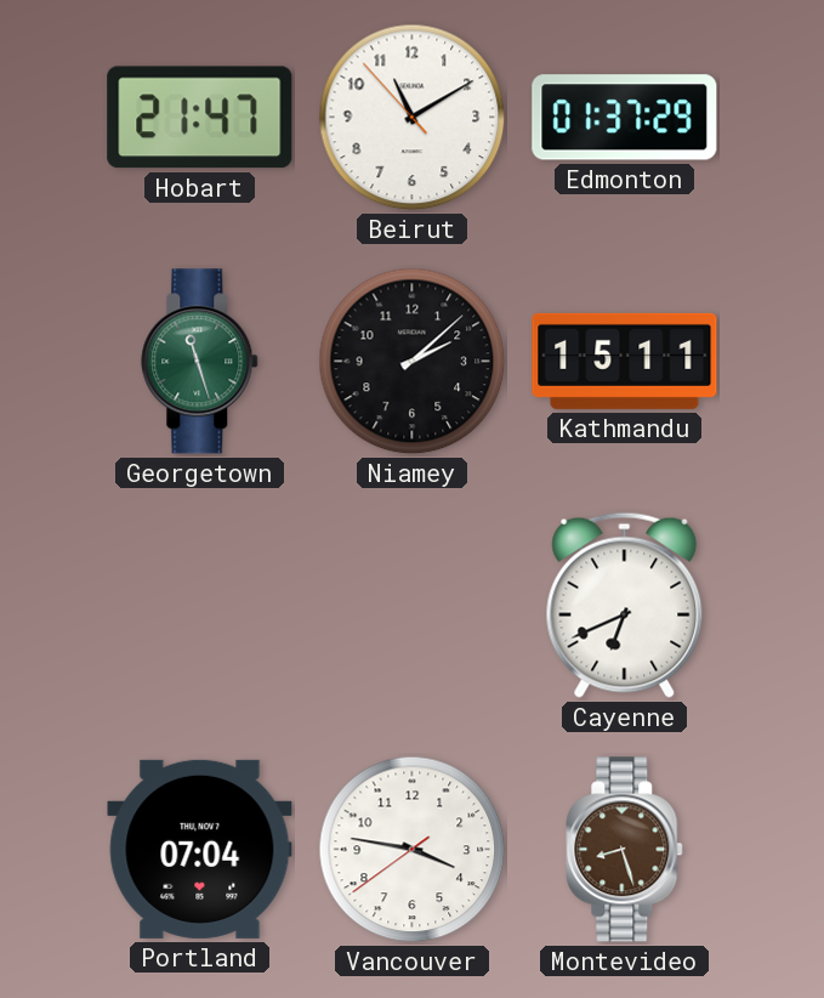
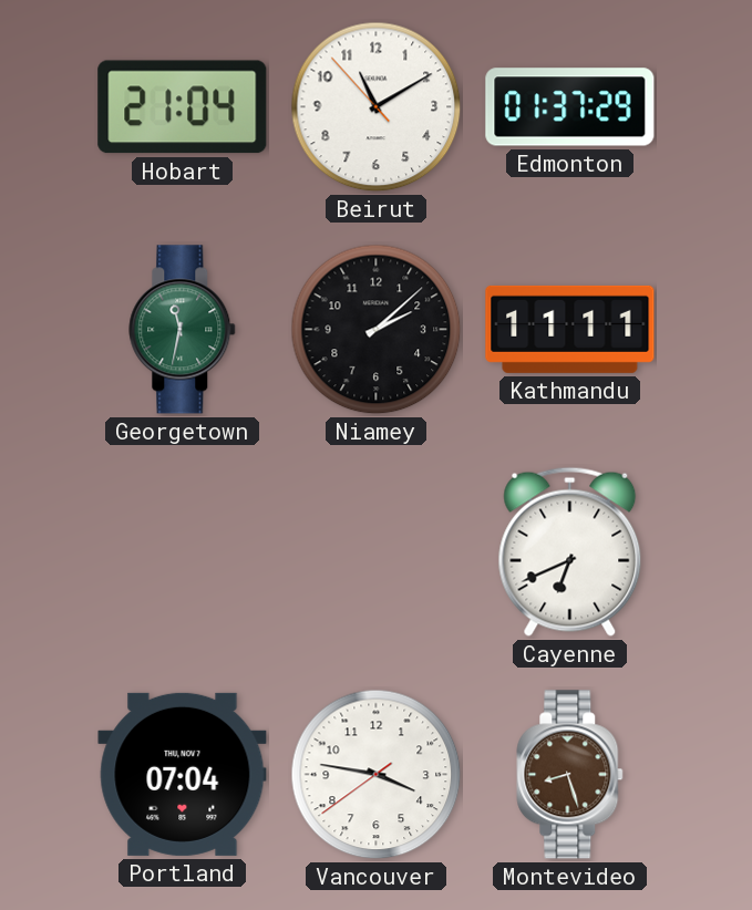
Hobart: 21:47 -> 21:04 (183, 107)
Georgetown: 11:27 -> 11:32 (183, 330)
Kathmandu: 15:11 -> 11:11 (570, 329)
